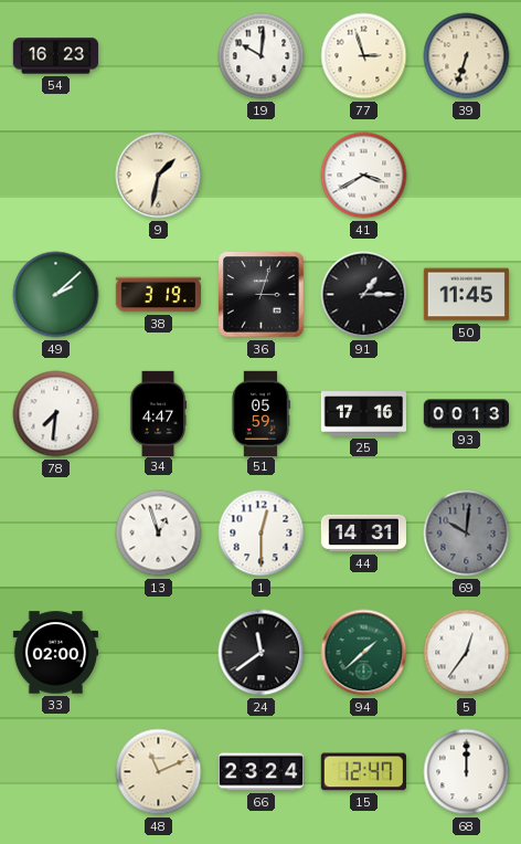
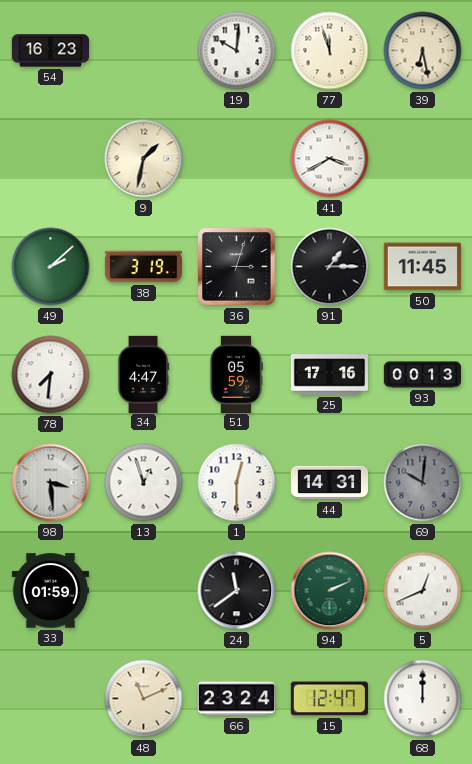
77: 2:57 -> 11:57 (330, 51)
39: 6:33 -> 6:28 (423, 51)
98: none -> 3:29 (51, 483)
33: 02:00 -> 01:59 (50, 591)
94: 1:38 -> 2:11 (330, 591)
5: 12:36 -> 12:41 (423, 591)
